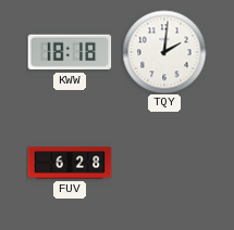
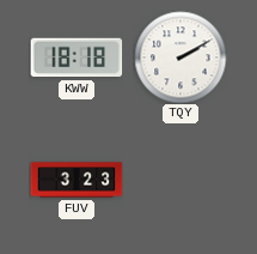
TQY: 2:01 -> 2:10 (180, 58)
FUV: 6:28 -> 3:23 (77, 180)
